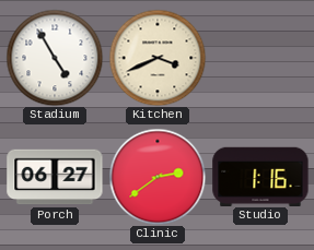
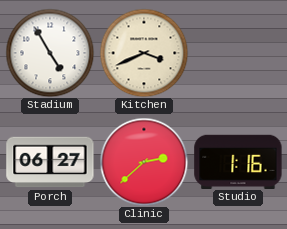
Clinic: 2:39 -> 2:38 (144, 162)
